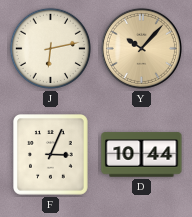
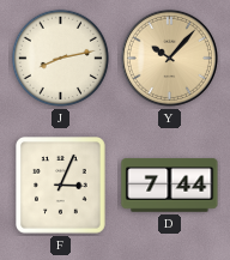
J: 6:13 -> 8:13 (61, 59)
D: 10:44 -> 7:44 (170, 186)
